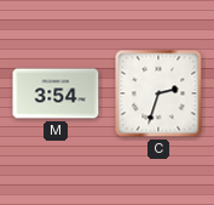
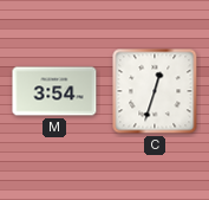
C: 2:33 -> 12:33 (155, 91)
